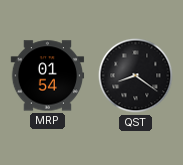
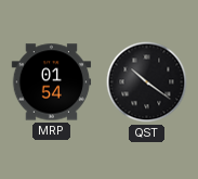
QST: 8:21 -> 10:21 (147, 82)
